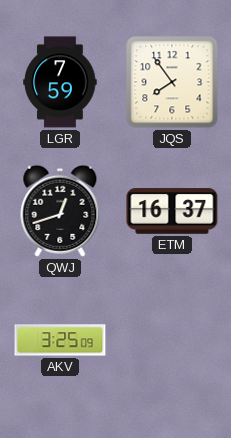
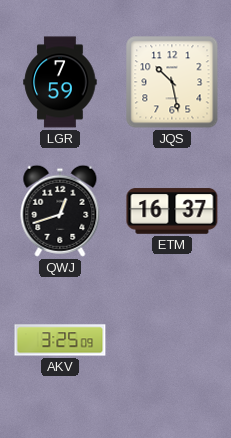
JQS: 7:54 -> 10:28 (172, 82)
